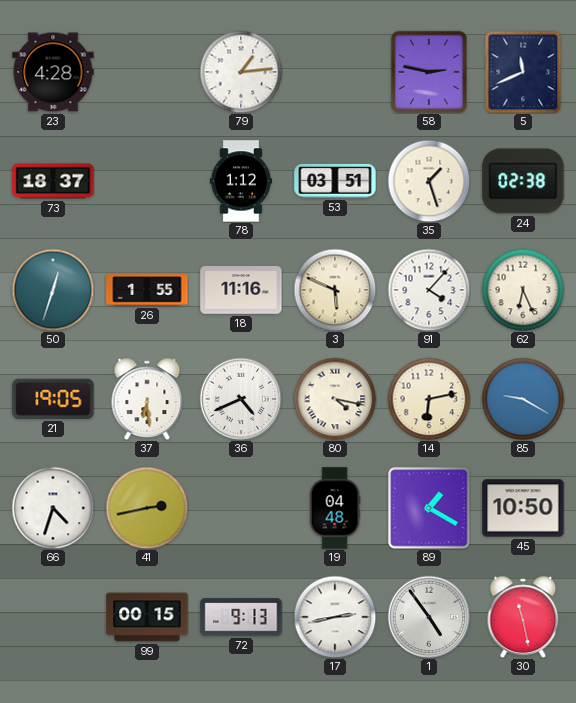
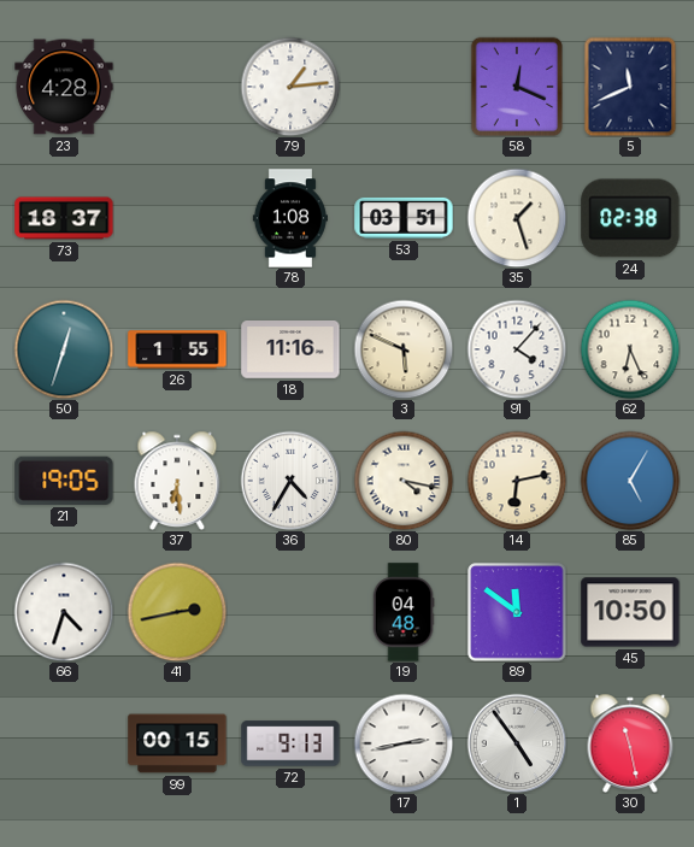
58: 2:47 -> 12:19 (516, 86)
78: 1:12 -> 1:08 (290, 218)
36: 4:41 -> 4:35 (290, 481)
85: 9:20 -> 5:05 (630, 481)
89: 1:20 -> 11:51 (517, 612)
